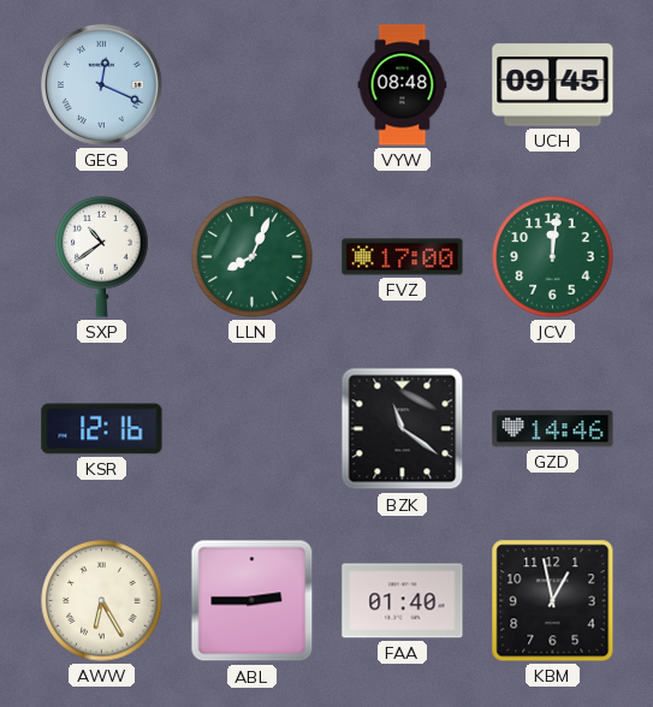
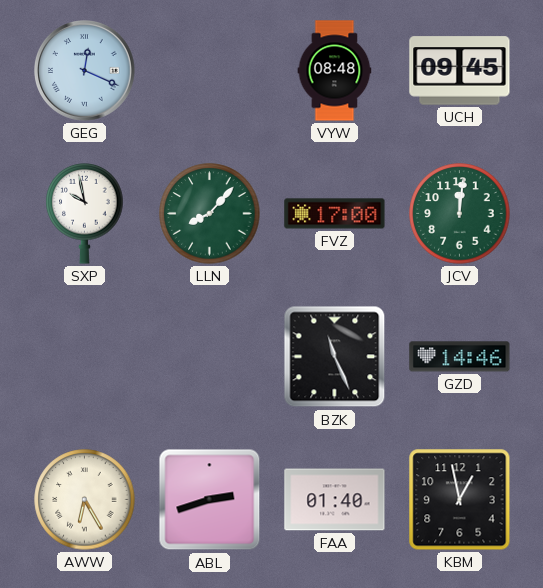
SXP: 10:39 -> 9:58 (85, 214)
LLN: 8:04 -> 8:07 (210, 214)
KSR: 12:16 -> none (102, 429)
BZK: 11:21 -> 11:26 (335, 357)
ABL: 2:45 -> 2:42 (210, 500)
